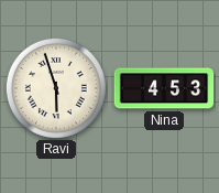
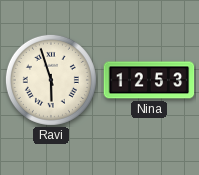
Nina: 4:53 -> 12:53 (149, 80)
